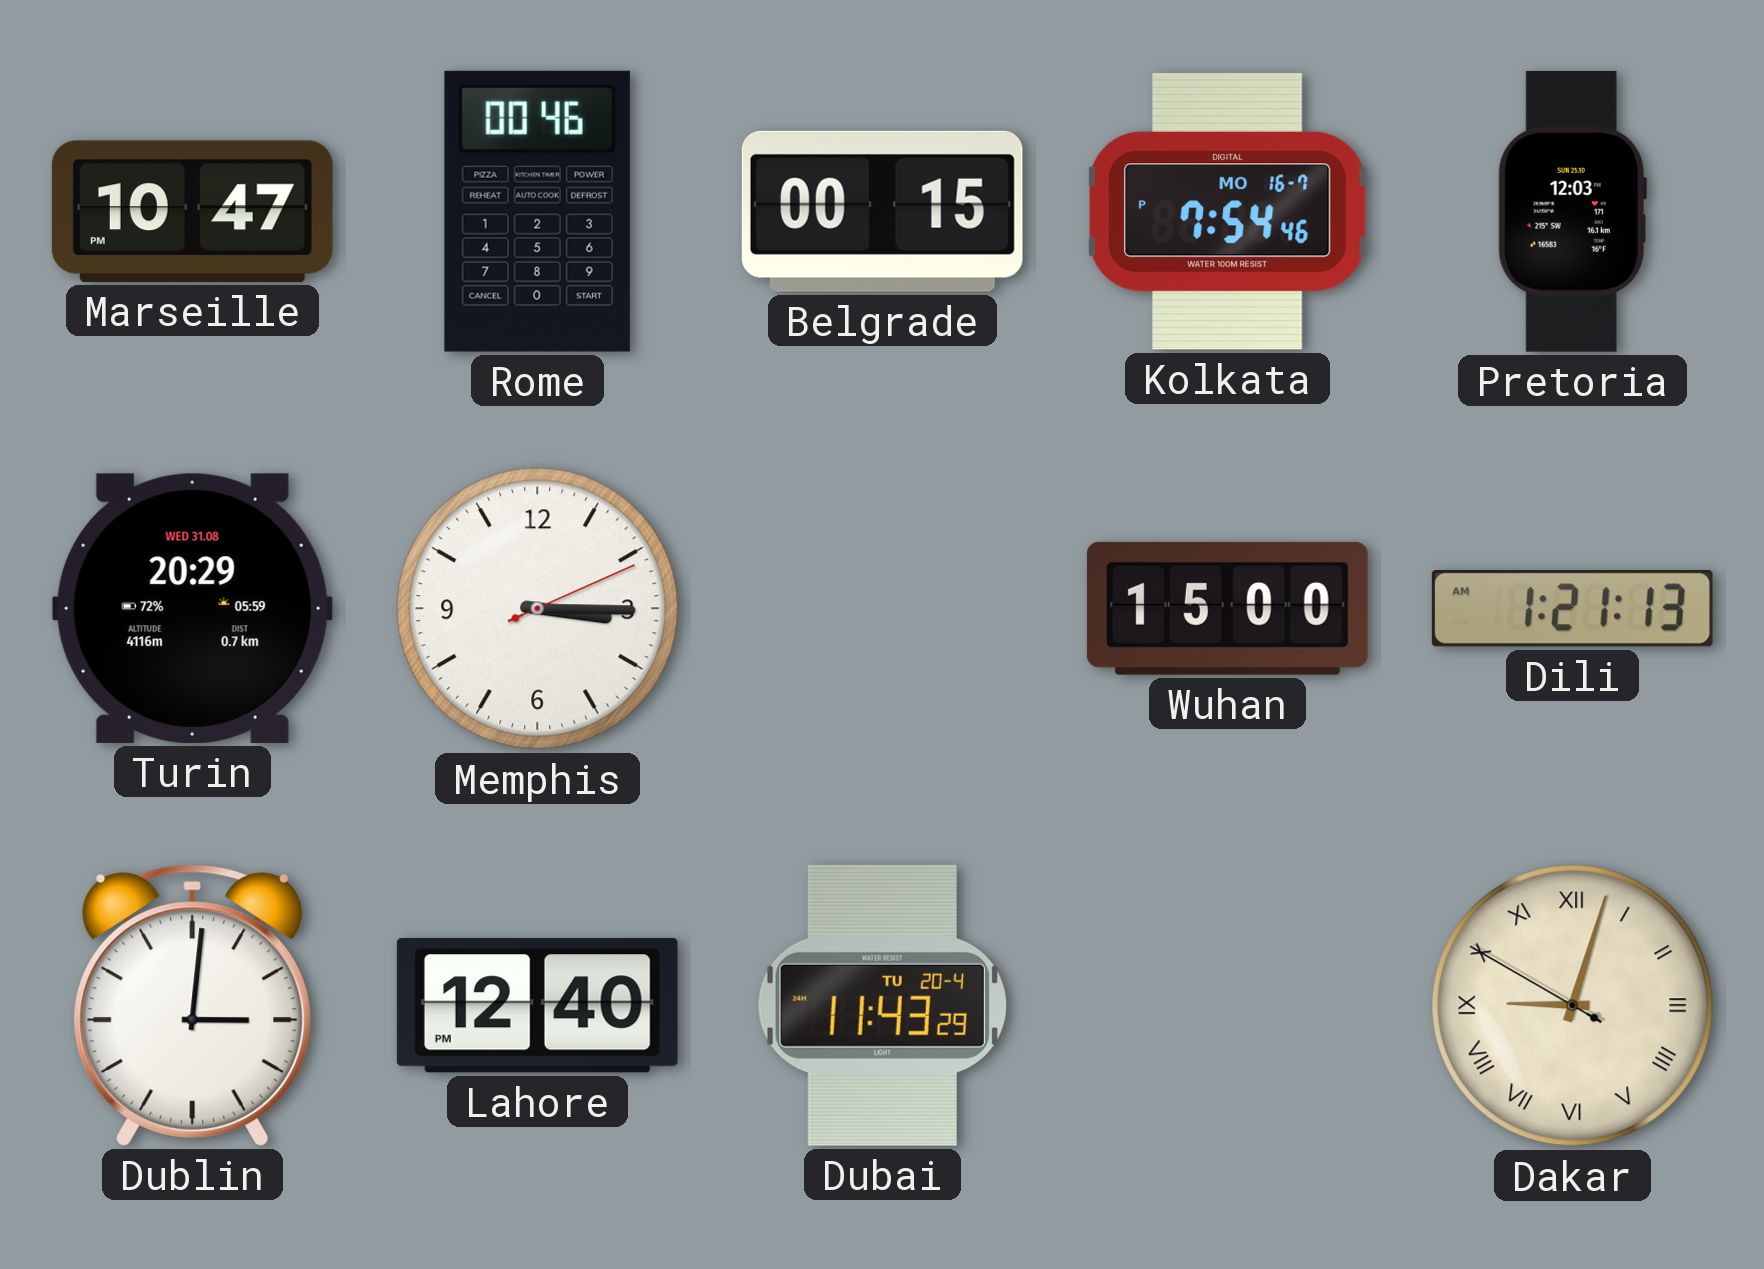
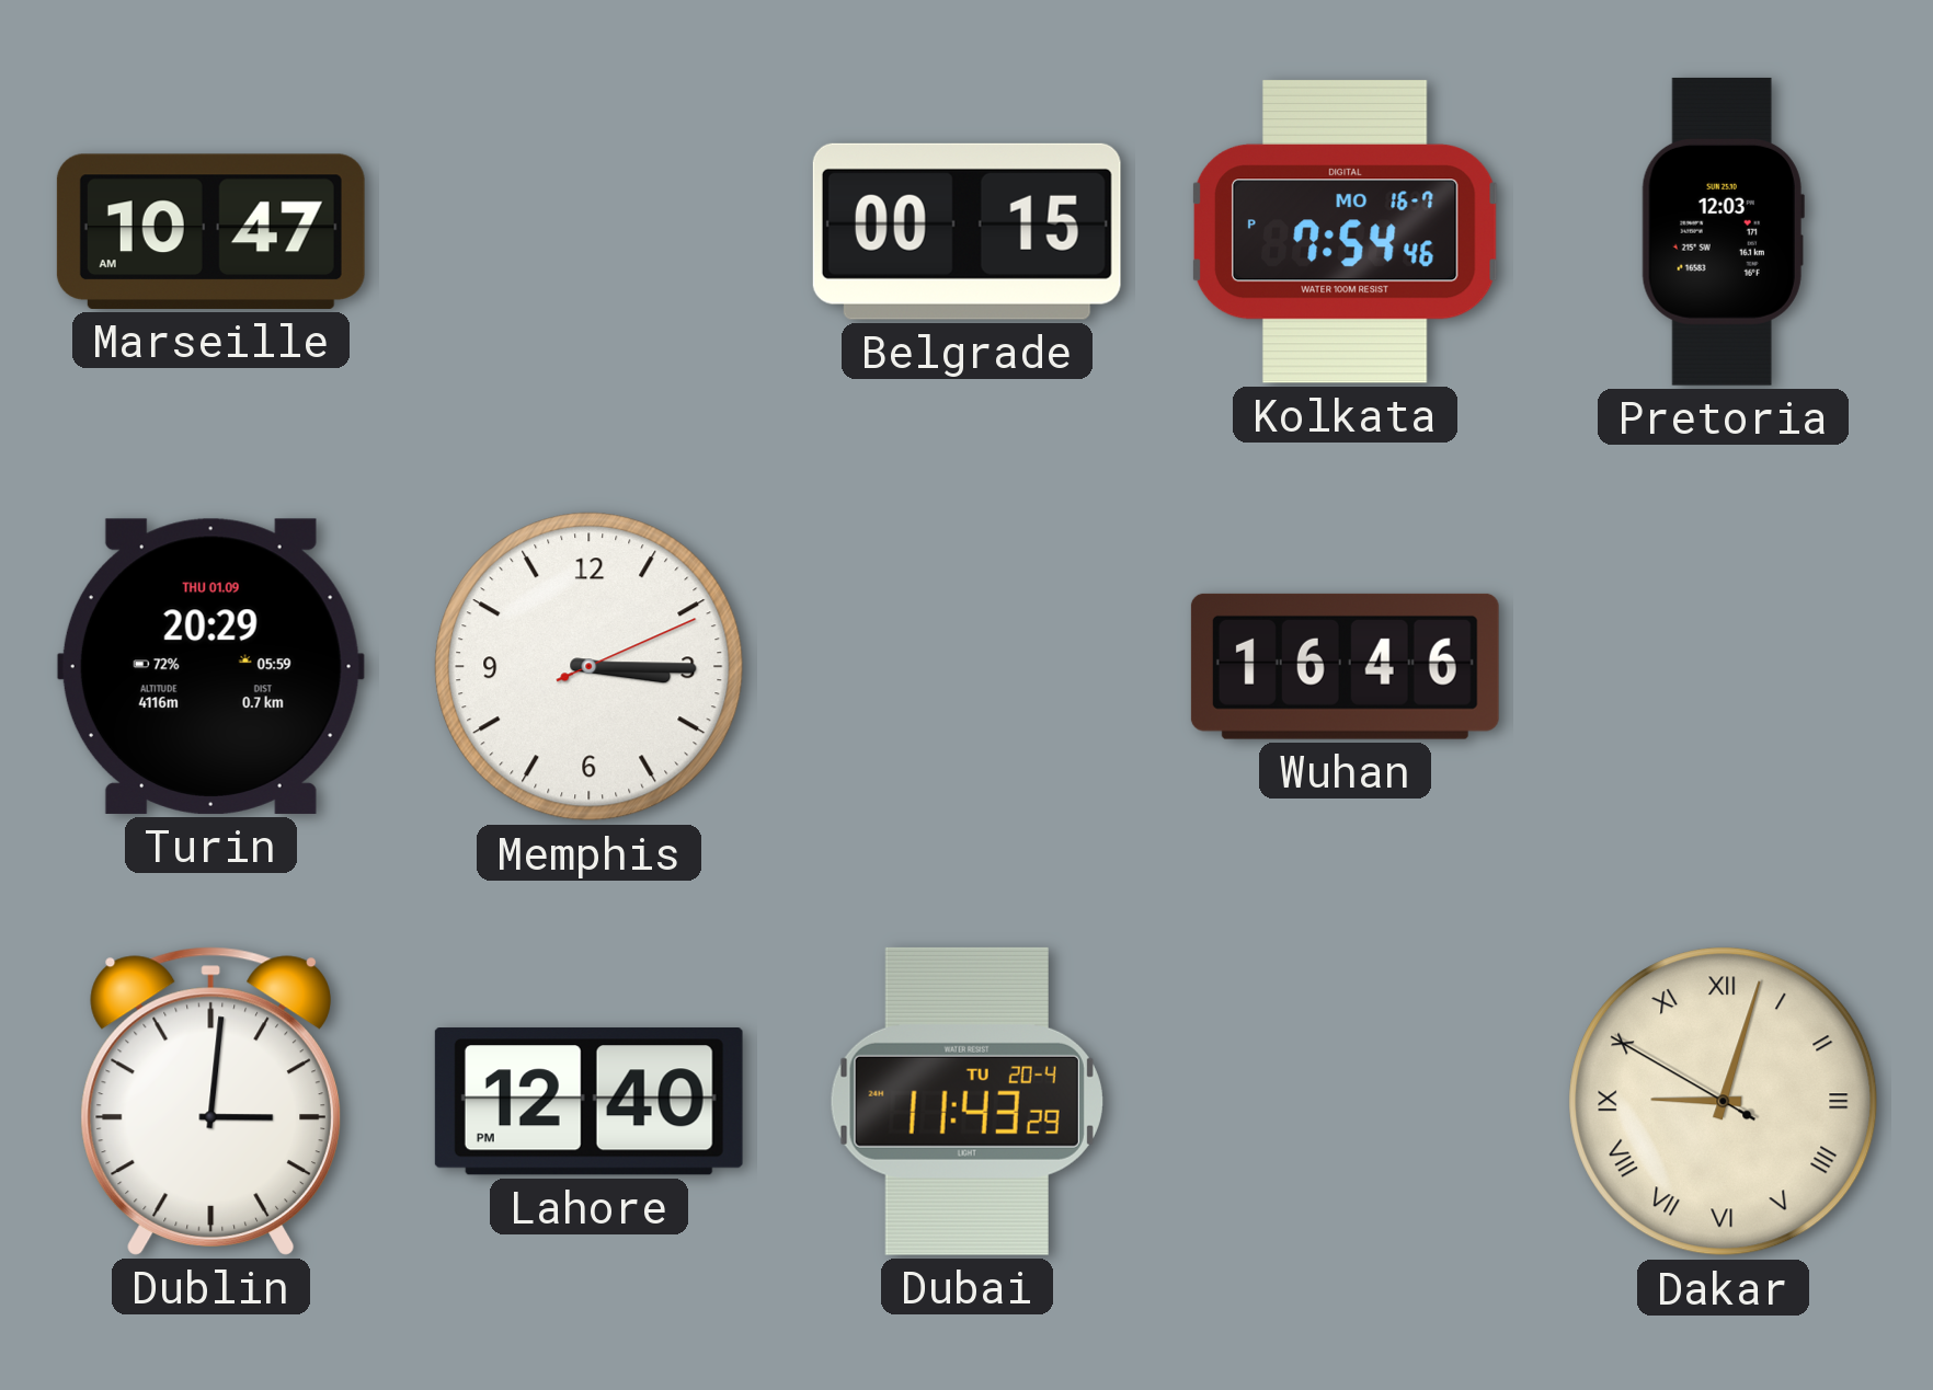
Marseille: 10:47 PM -> 10:47 AM (210, 231)
Rome: 00:46 -> none (537, 211)
Turin date: WED 31.08 -> THU 01.09 (210, 666)
Wuhan: 15:00 -> 16:46 (1345, 666)
Dili: 1:21 -> none (1572, 609)
